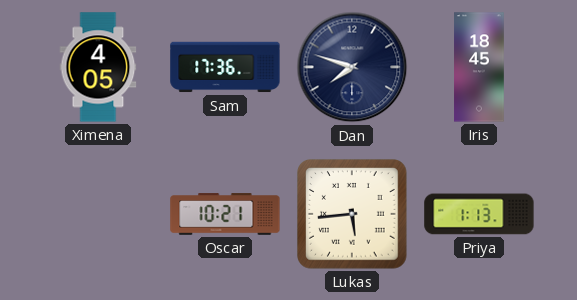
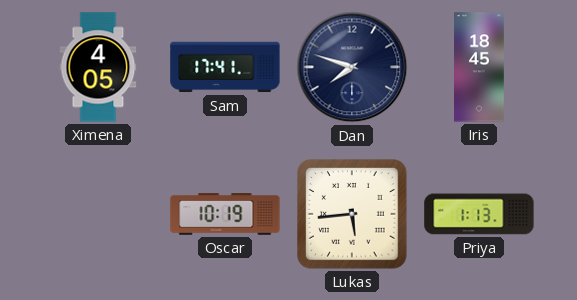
Sam: 17:36 -> 17:41 (225, 67)
Oscar: 10:21 -> 10:19 (225, 214)
